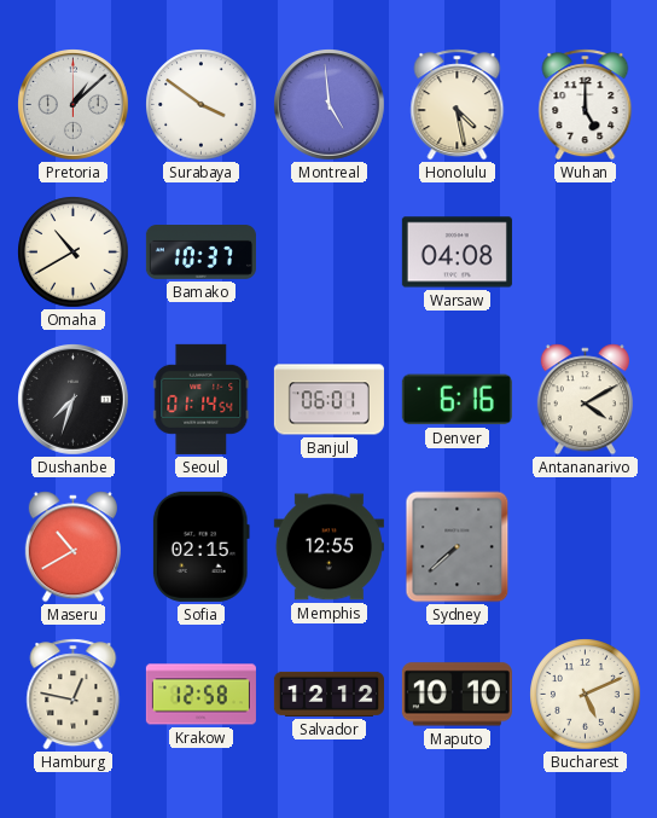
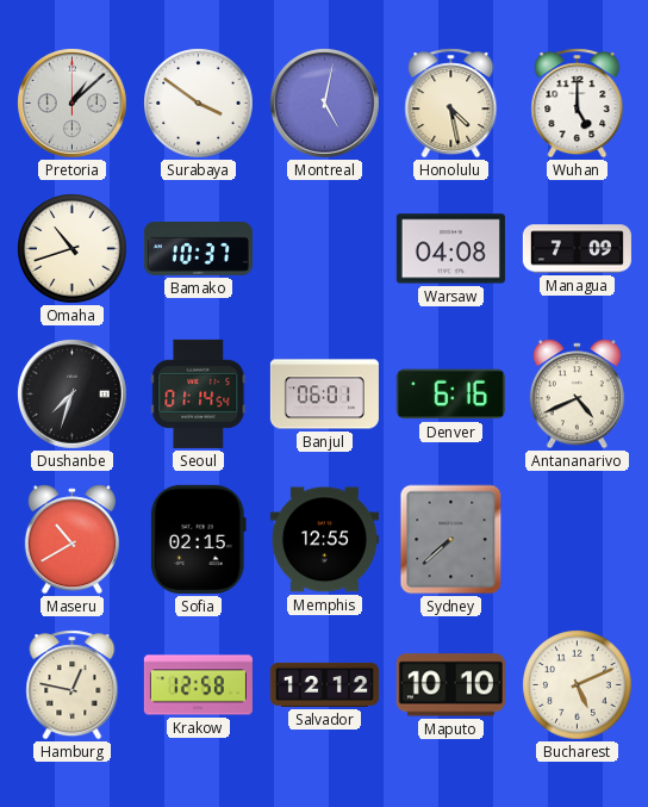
Montreal: 4:59 -> 5:02 (325, 104)
Omaha: 10:40 -> 10:42 (73, 249)
Managua: none -> 7:09 (577, 249)
Antananarivo: 4:10 -> 4:41 (577, 395)
